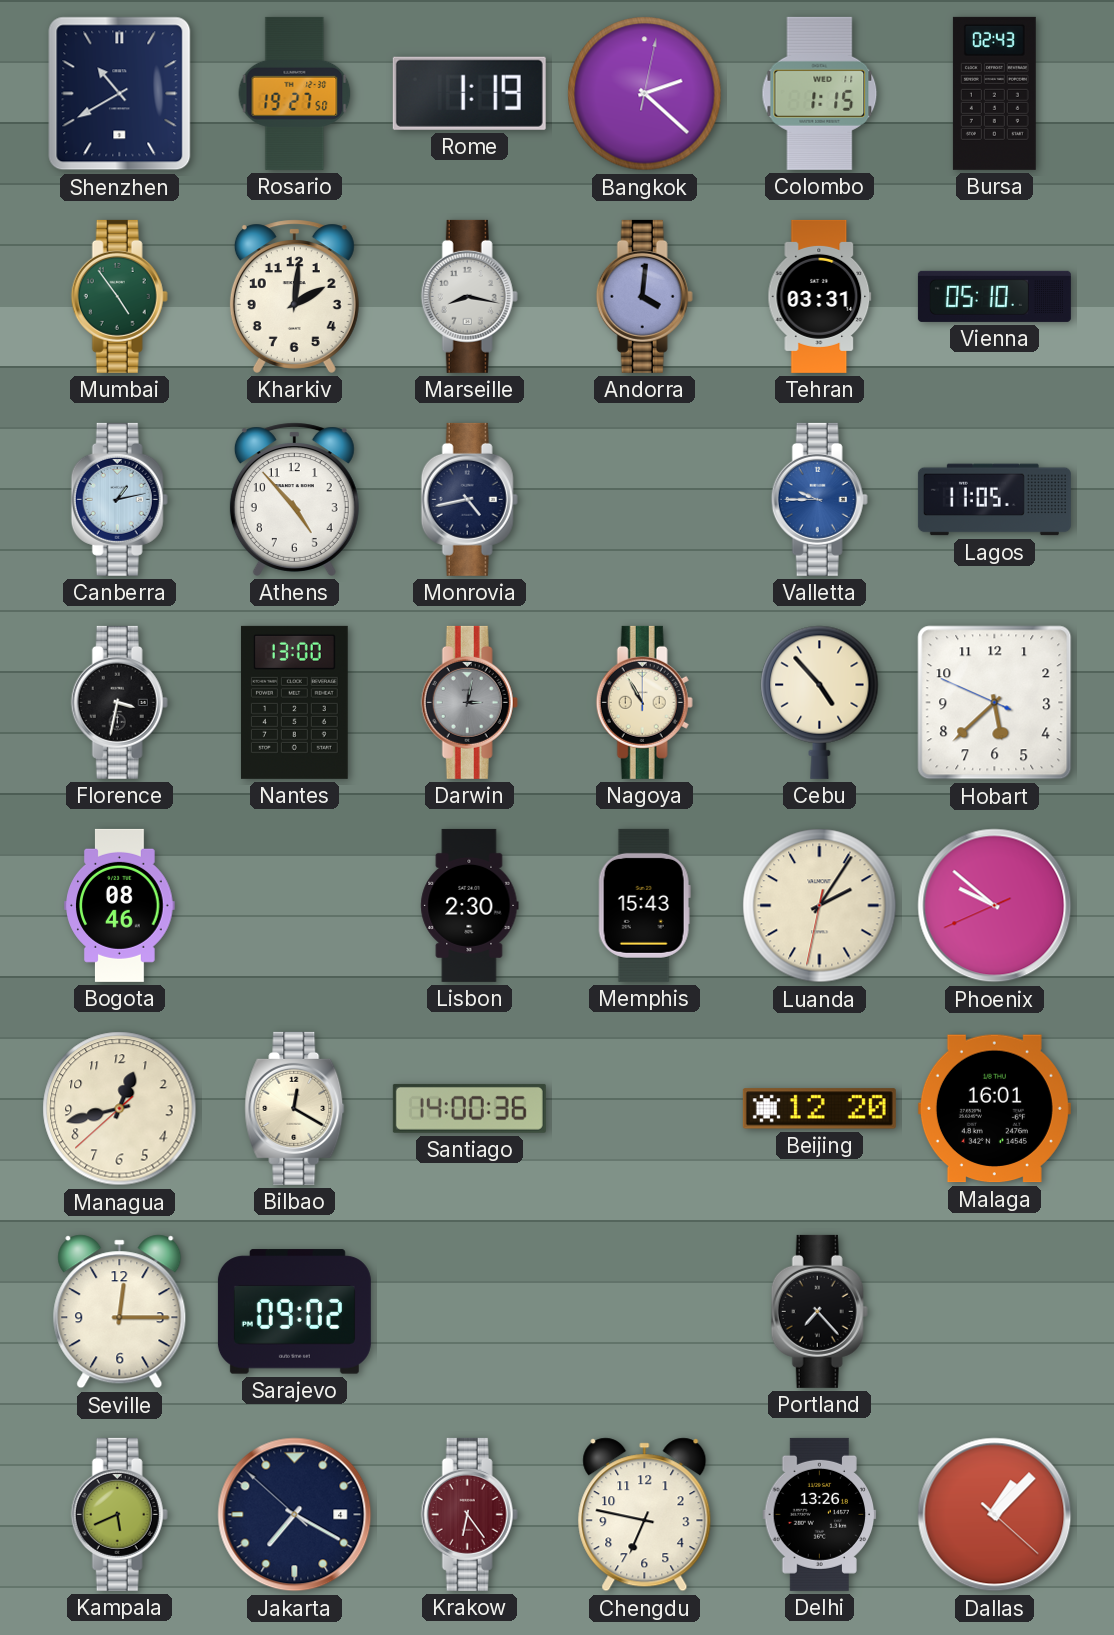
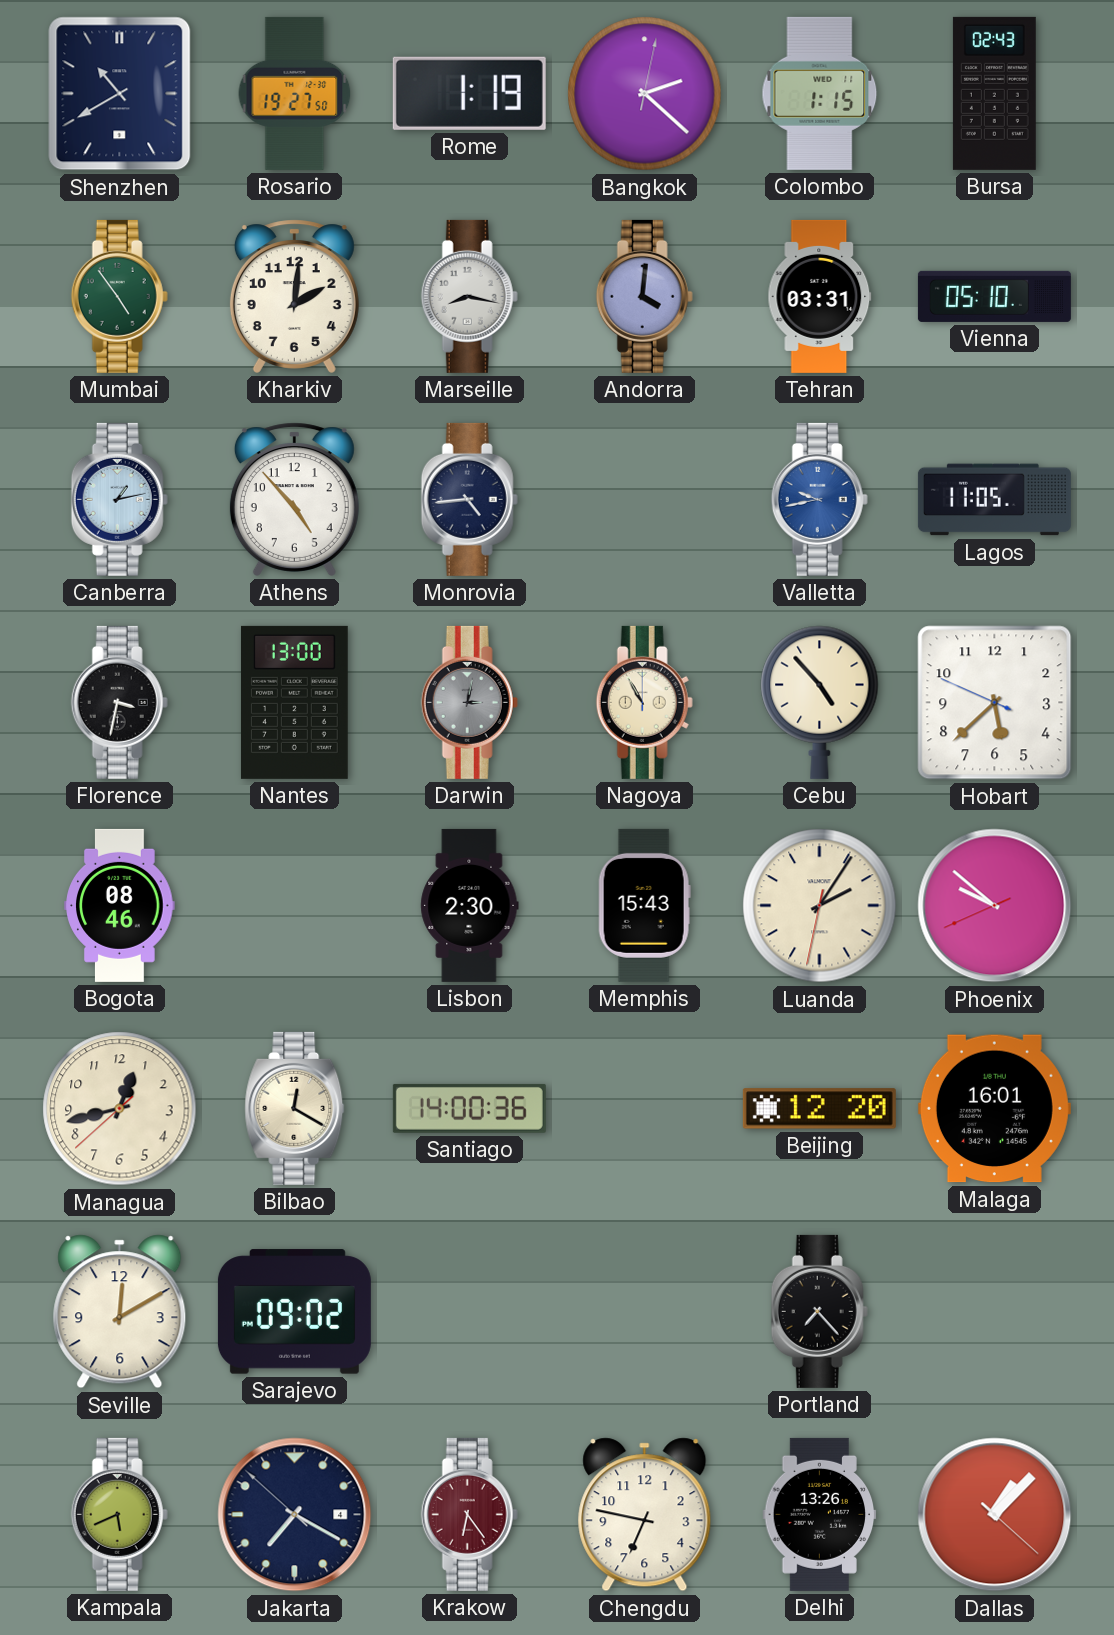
Monrovia: 4:43 -> 4:44 (469, 499)
Valletta: 9:45 -> 9:43 (819, 499)
Seville: 12:15 -> 12:10 (120, 1312)
